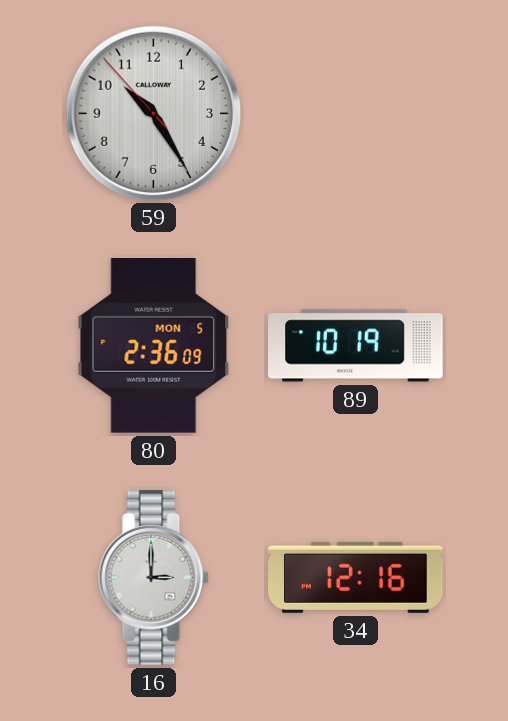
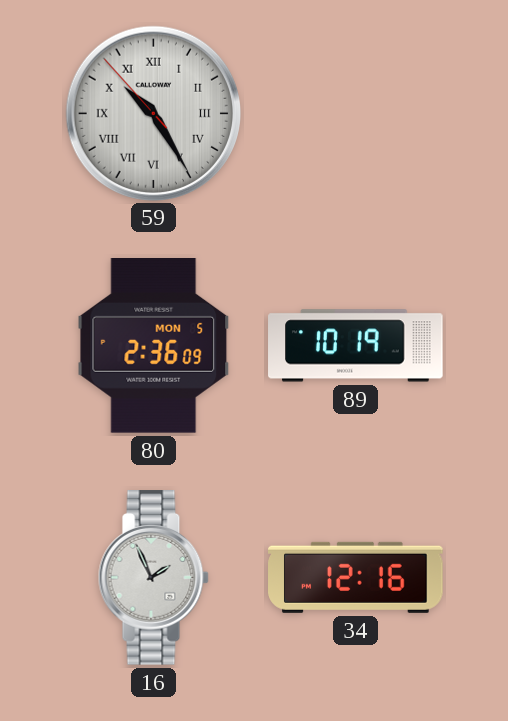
59 numerals: Arabic -> Roman (153, 113)
16: 3:00 -> 1:56 (153, 578)
